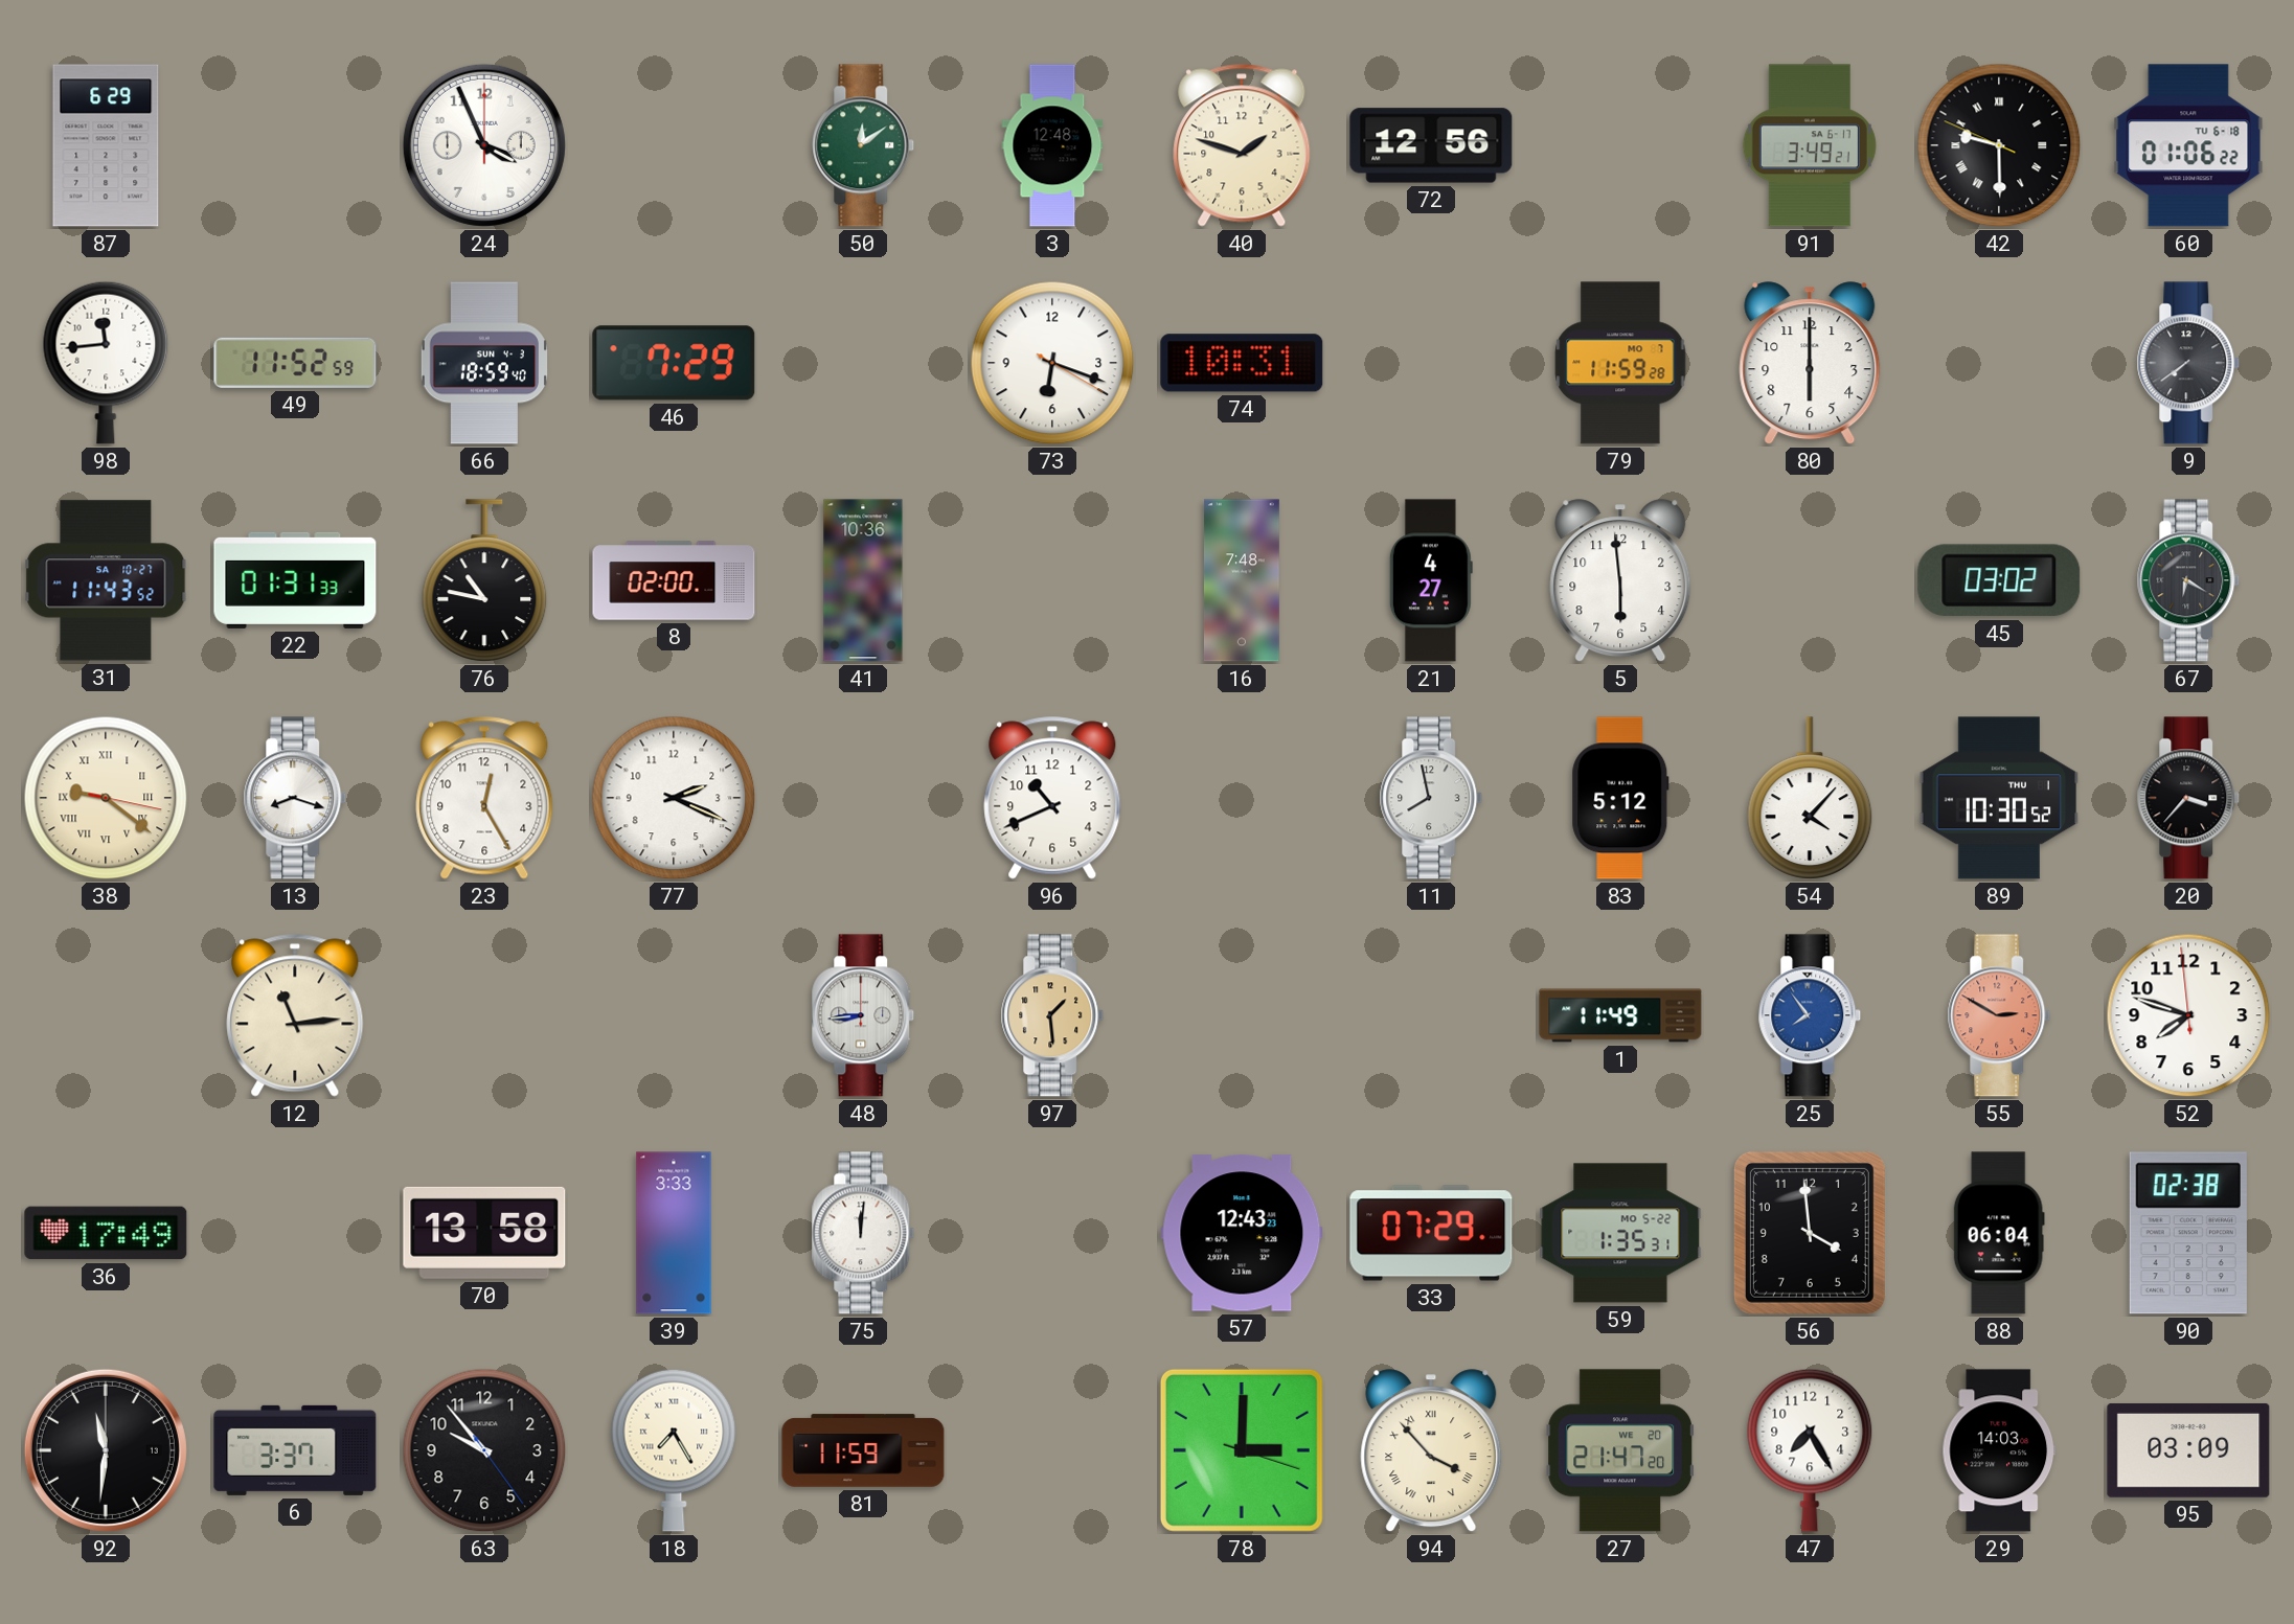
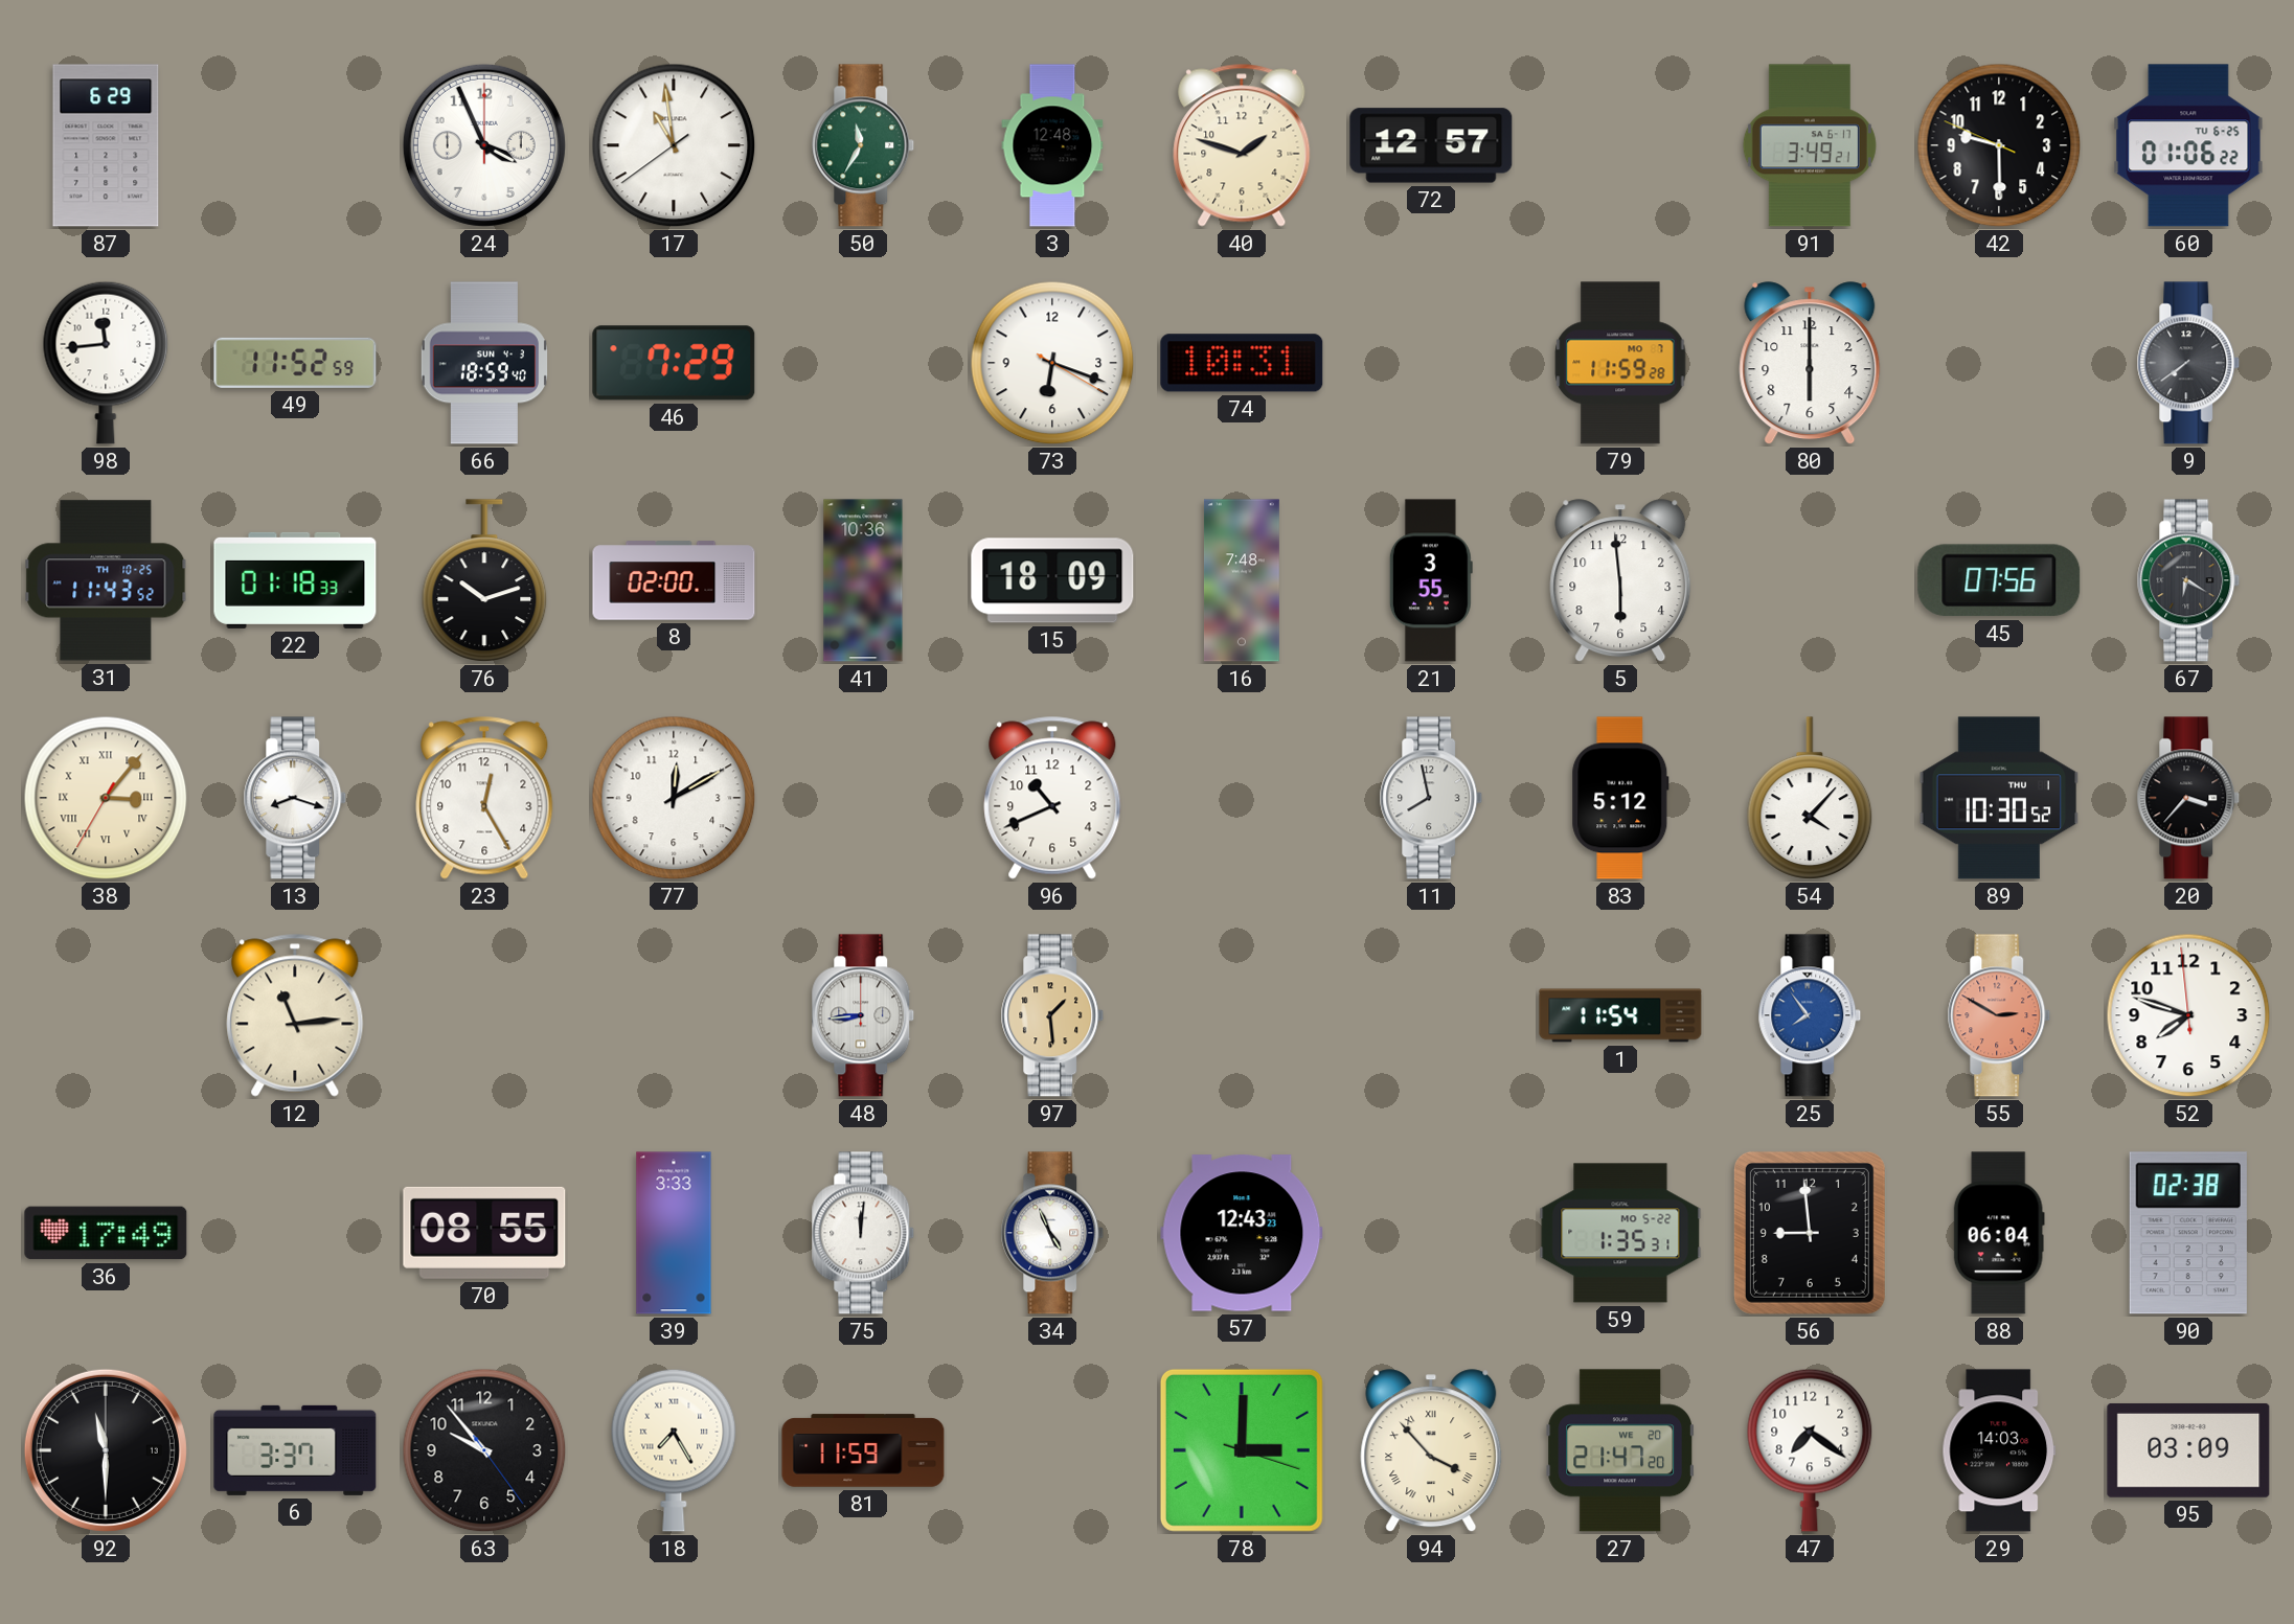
17: none -> 10:58 (674, 145)
50: 12:09 -> 11:35 (863, 145)
72: 12:56 -> 12:57 (1431, 145)
42 numerals: Roman -> Arabic (1999, 145)
60 date: TU 6-18 -> TU 6-25 (2188, 145)
31 date: SA 10-27 -> TH 10-25 (106, 580)
22: 01:31 -> 01:18 (295, 580)
76: 10:47 -> 10:12 (484, 580)
15: none -> 18:09 (1052, 580)
21: 4:27 -> 3:55 (1431, 580)
45: 03:02 -> 07:56 (1999, 580)
38: 9:21 -> 3:06 (106, 798)
77: 2:19 -> 12:10 (674, 798)
1: 11:49 -> 11:54 (1620, 1015)
70: 13:58 -> 08:55 (484, 1233)
34: none -> 4:56 (1052, 1233)
33: 07:29 -> none (1431, 1233)
56: 3:59 -> 8:59 (1810, 1233)
92: 11:31 -> 11:30 (106, 1450)
47: 7:25 -> 7:21 (1810, 1450)
